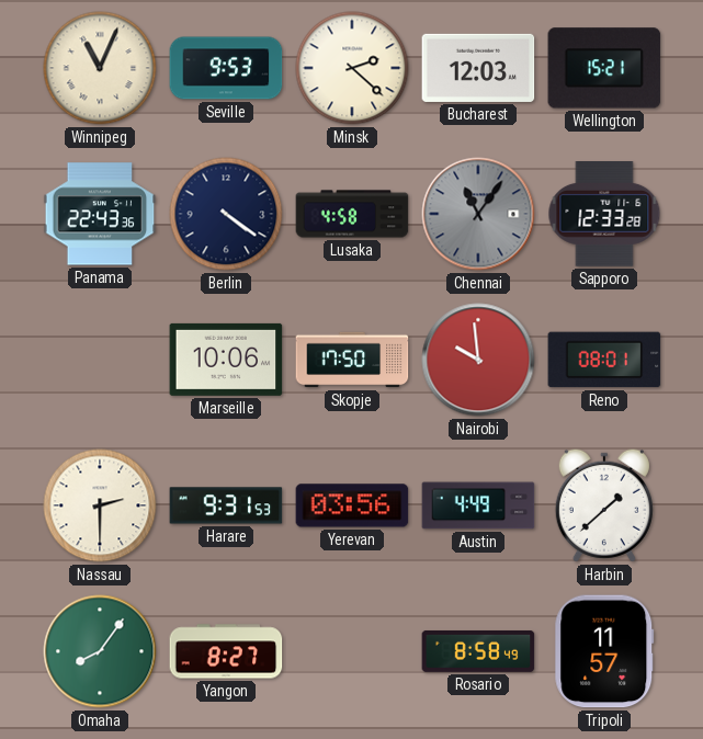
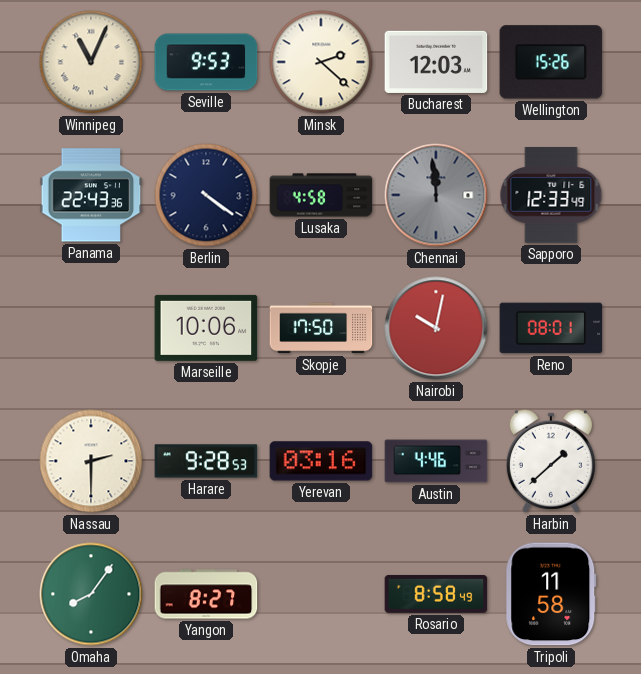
Wellington: 15:21 -> 15:26 (551, 62)
Chennai: 11:06 -> 11:59 (436, 195)
Sapporo: 12:33:28 -> 12:33:49 (551, 196)
Nairobi: 9:59 -> 10:02 (436, 328)
Harare: 9:31 -> 9:28 (206, 461)
Yerevan: 03:56 -> 03:16 (321, 461)
Austin: 4:49 -> 4:46 (436, 461)
Tripoli: 11:57 -> 11:58 (551, 594)
